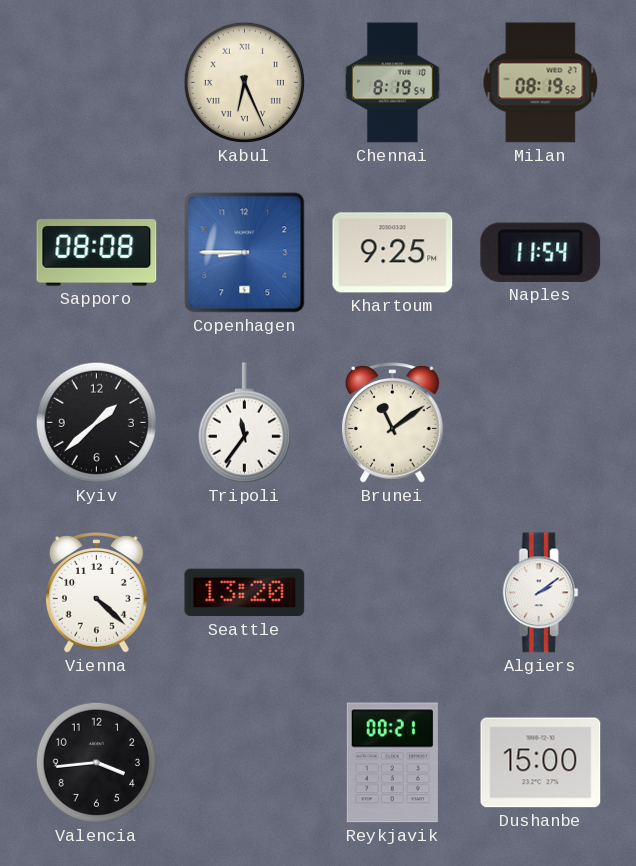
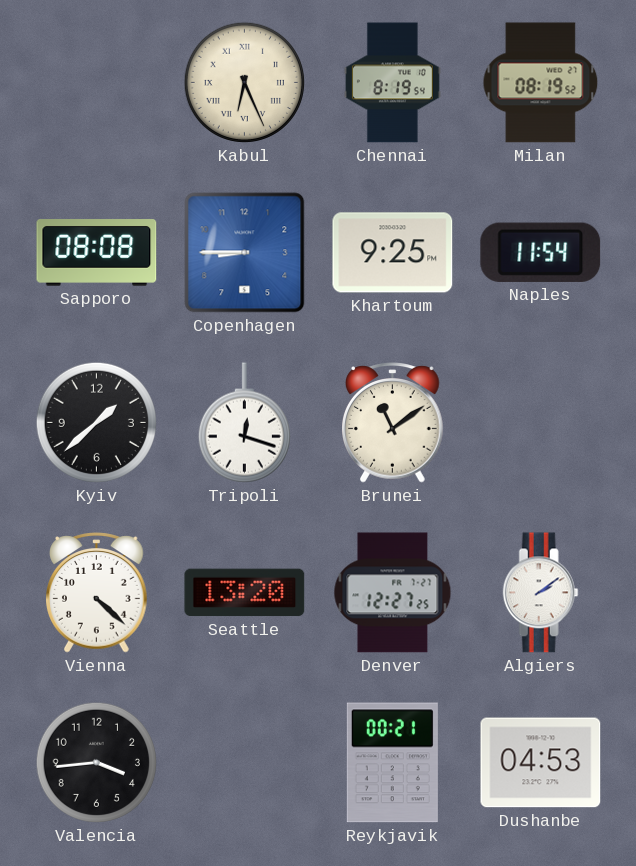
Tripoli: 11:36 -> 12:18 (244, 423)
Denver: none -> 12:27 (393, 593)
Dushanbe: 15:00 -> 04:53 (541, 763)
